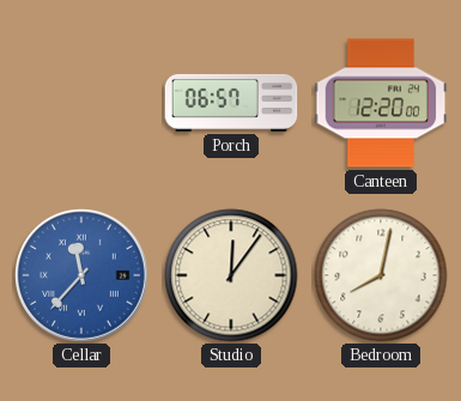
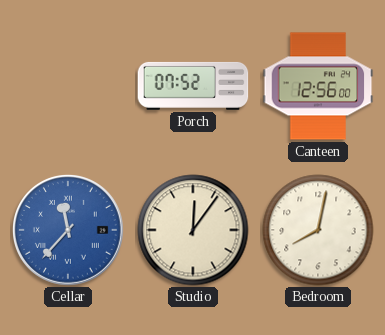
Porch: 06:57 -> 07:52 (193, 86)
Canteen: 12:20 -> 12:56 (318, 86)
